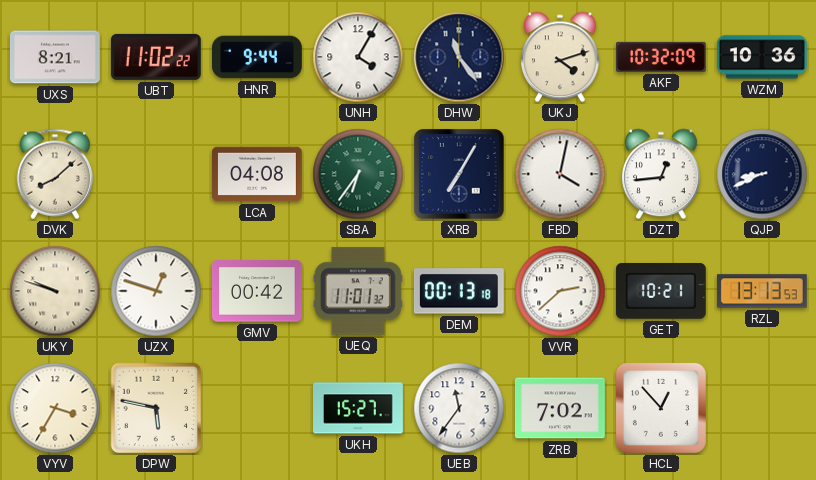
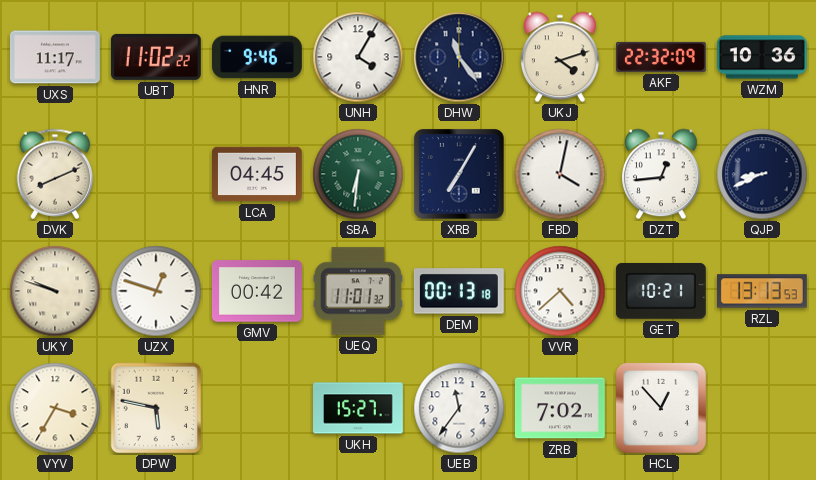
UXS: 8:21 -> 11:17 (55, 57)
HNR: 9:44 -> 9:46 (258, 57)
AKF: 10:32 -> 22:32 (661, 57)
DVK: 8:08 -> 8:11 (55, 174)
LCA: 04:08 -> 04:45 (258, 174)
SBA: 6:36 -> 6:31 (358, 174)
VVR: 2:38 -> 4:38 (560, 291)
